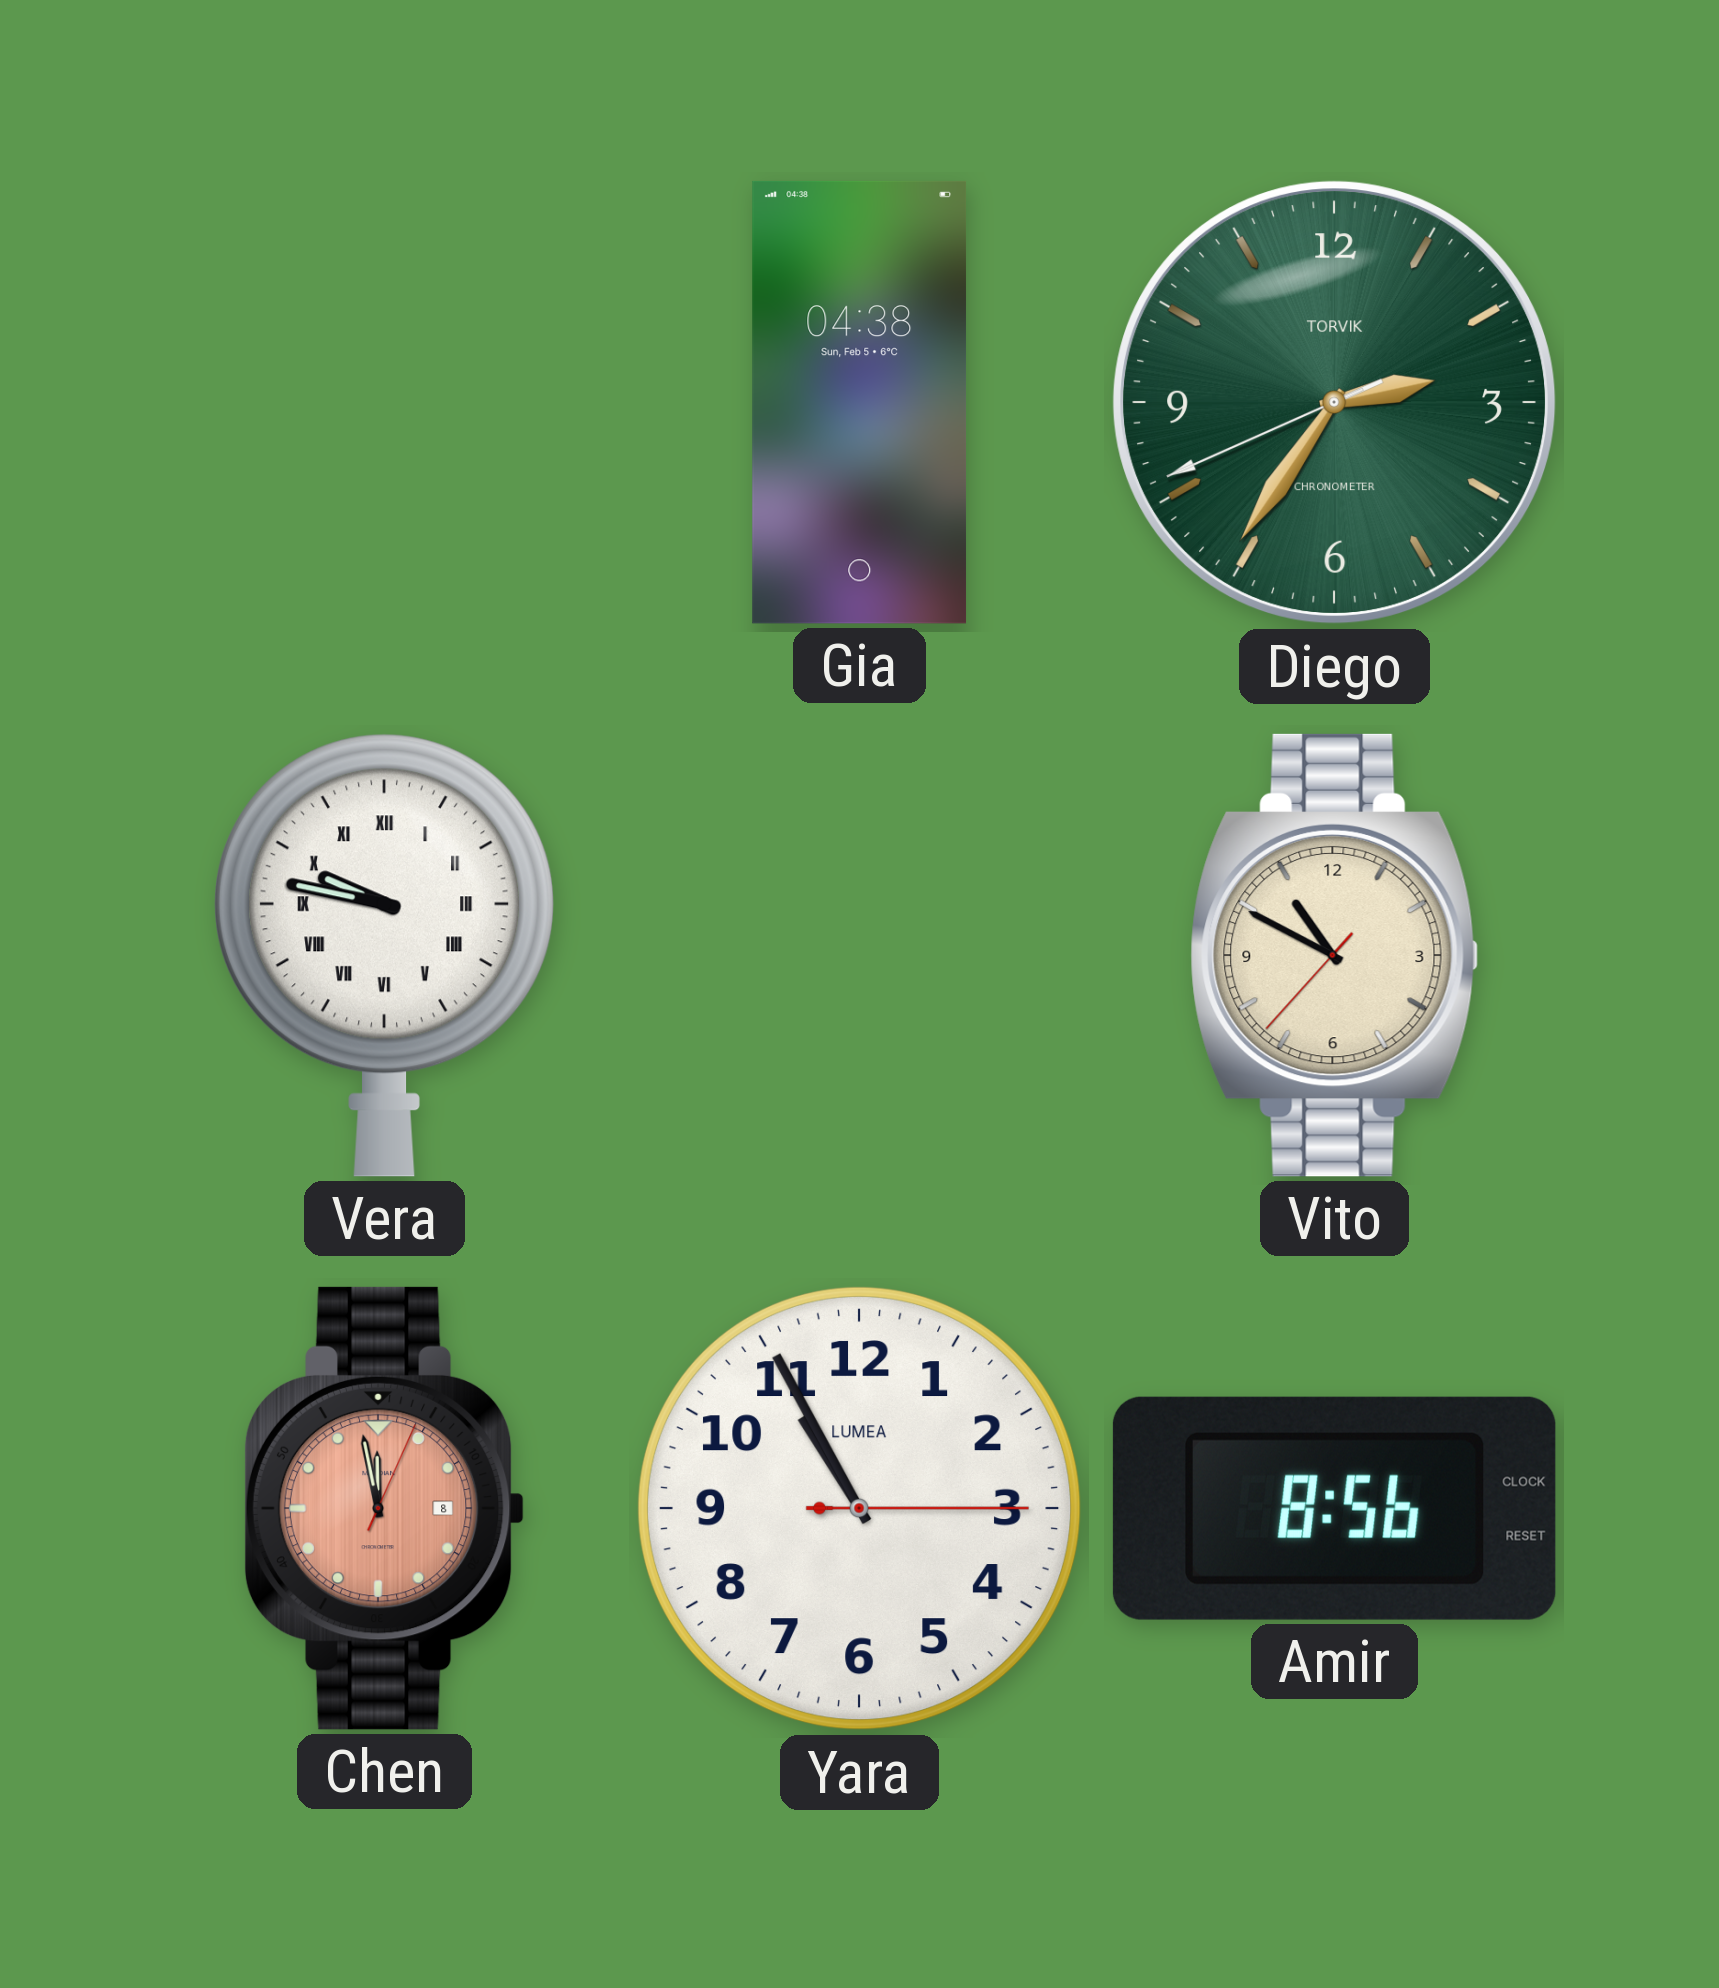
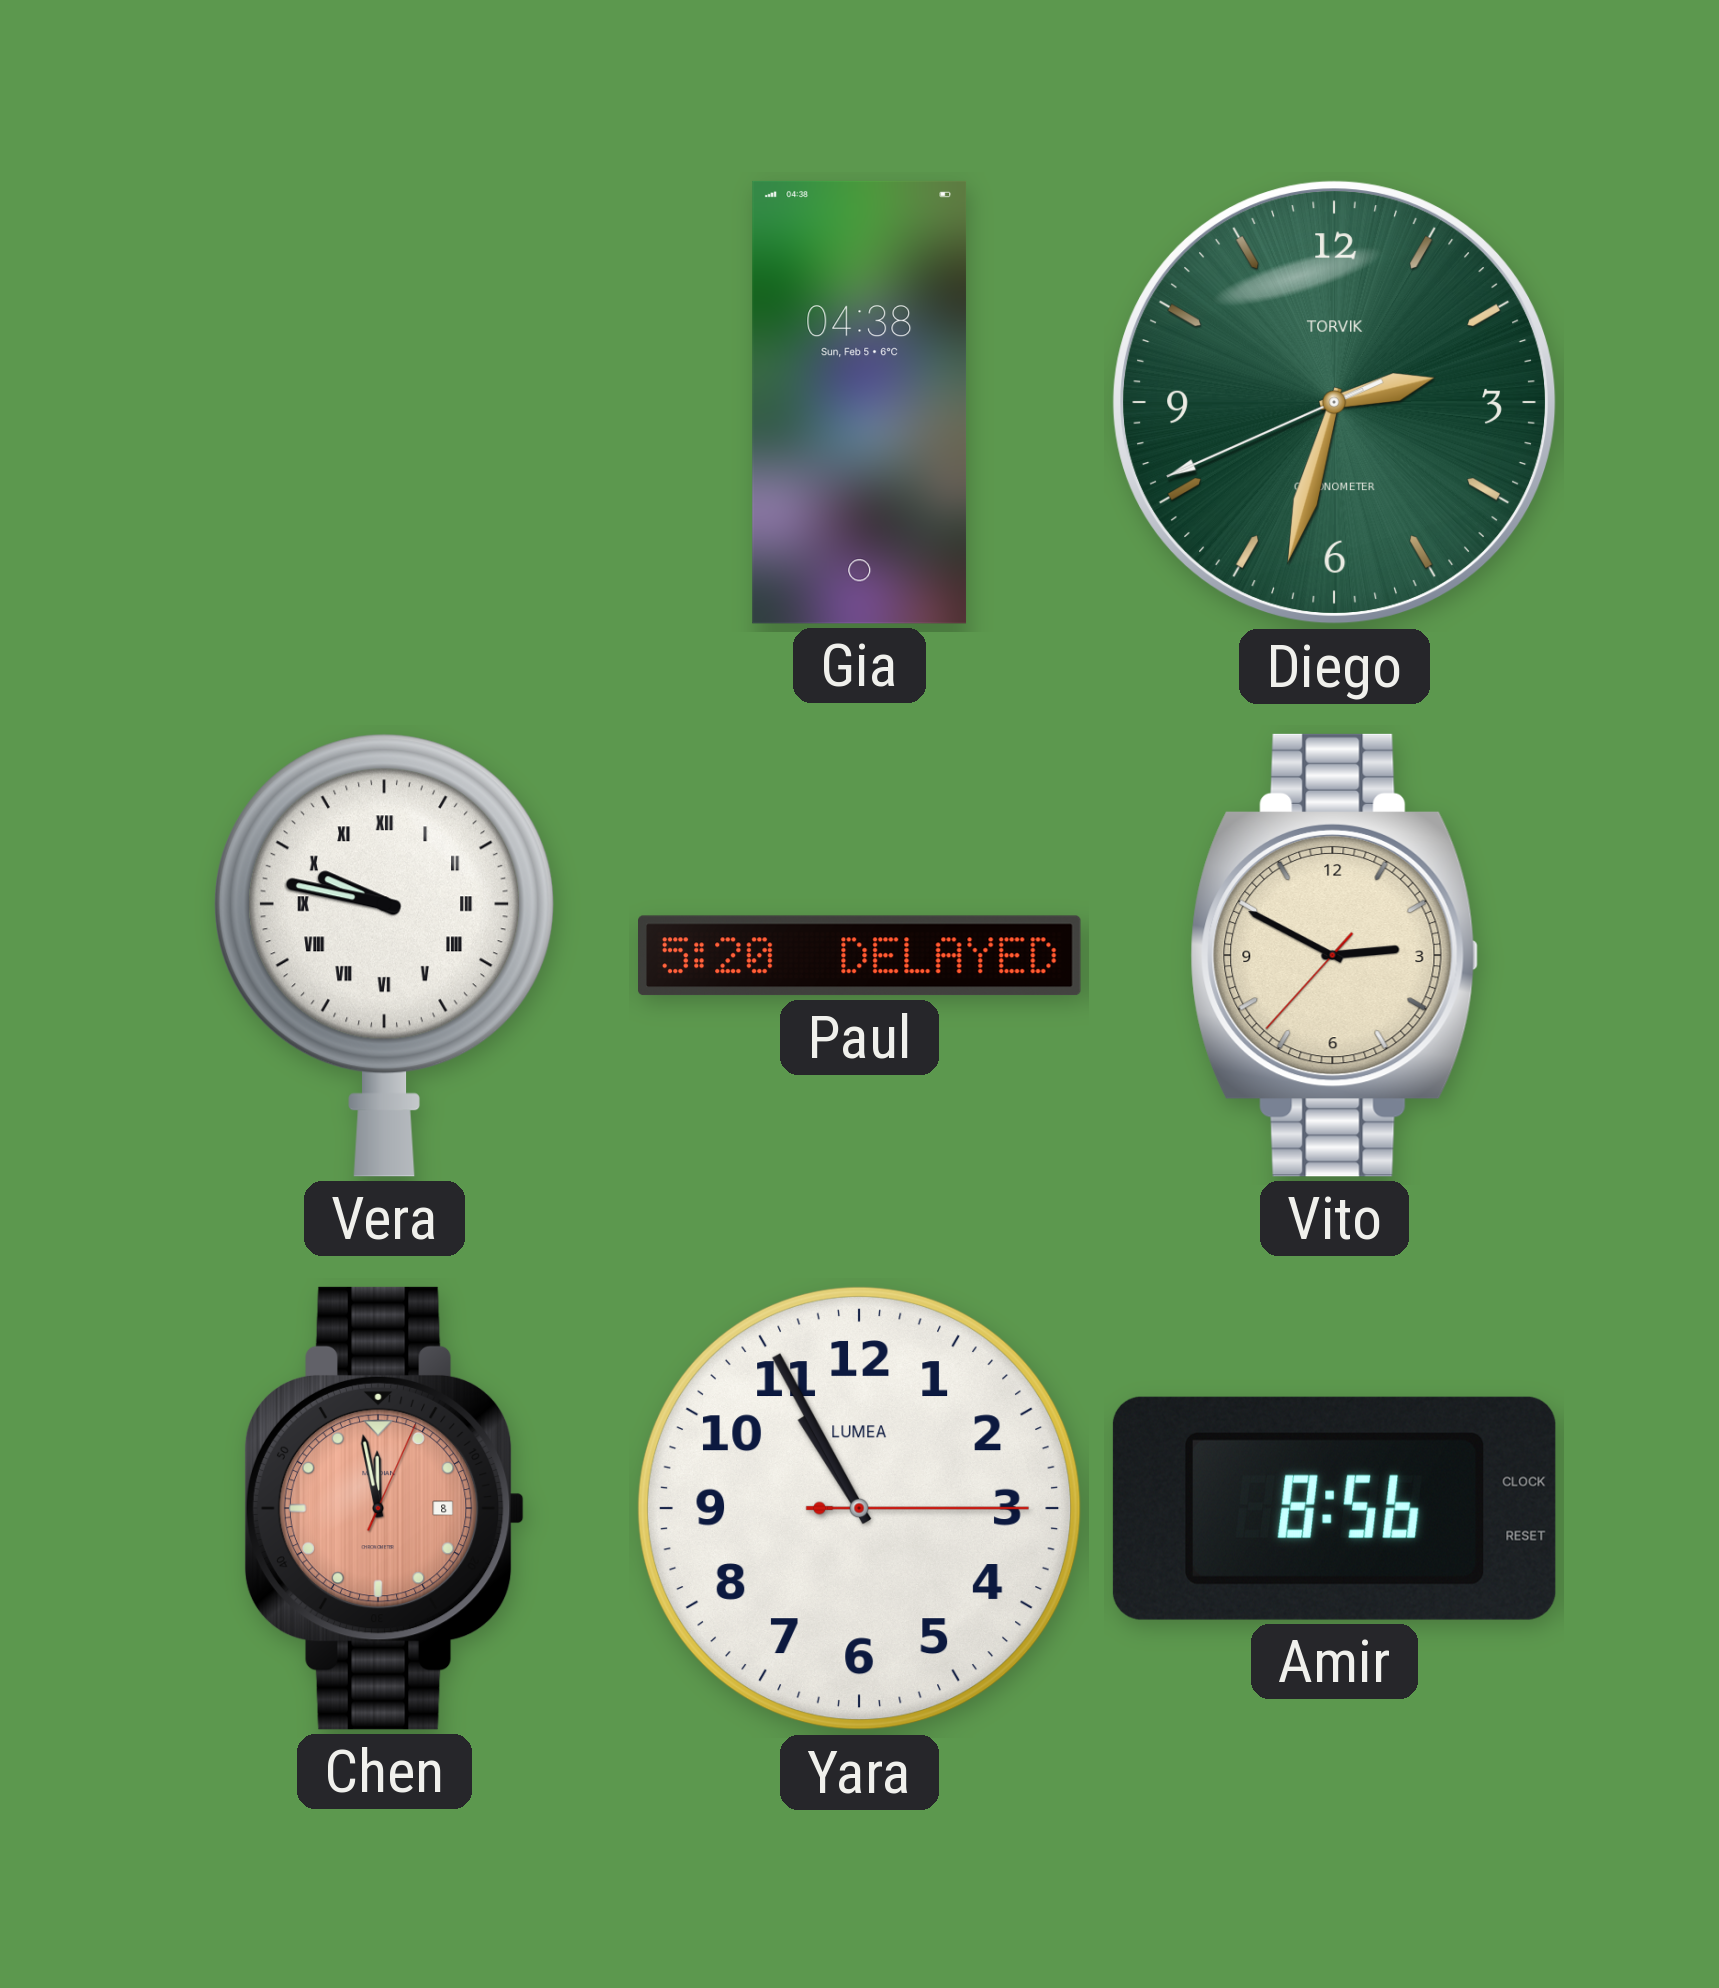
Diego: 2:35 -> 2:32 (1335, 403)
Paul: none -> 5:20 (860, 956)
Vito: 10:49 -> 2:49 (1335, 955)
